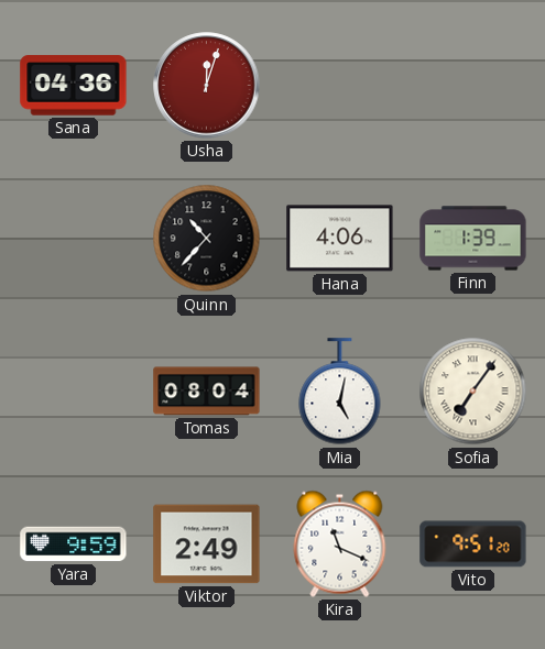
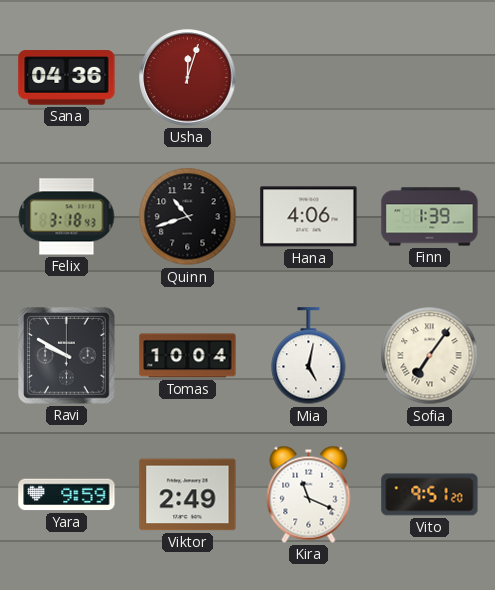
Felix: none -> 3:18 (67, 217)
Quinn: 10:37 -> 10:42 (188, 217)
Ravi: none -> 9:50 (67, 356)
Tomas: 08:04 -> 10:04 (188, 356)
